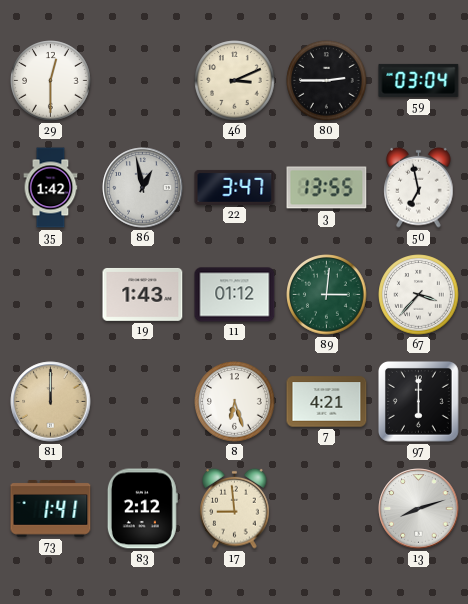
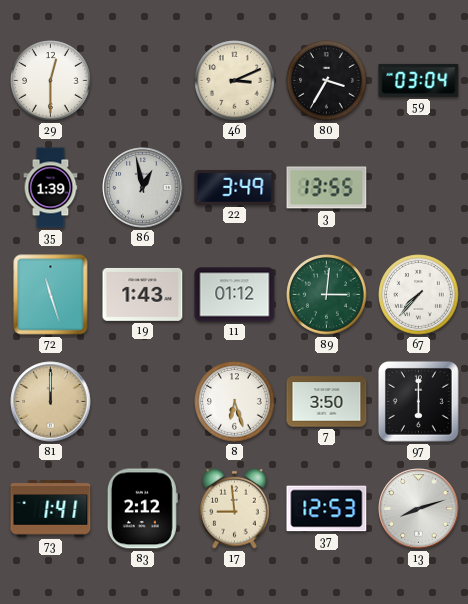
80: 2:45 -> 3:35 (327, 81)
35: 1:42 -> 1:39 (51, 188)
22: 3:47 -> 3:49 (235, 187)
50: 6:58 -> none (419, 187)
72: none -> 11:27 (51, 295)
67: 3:37 -> 7:37 (419, 295)
7: 4:21 -> 3:50 (327, 402)
37: none -> 12:53 (327, 509)
